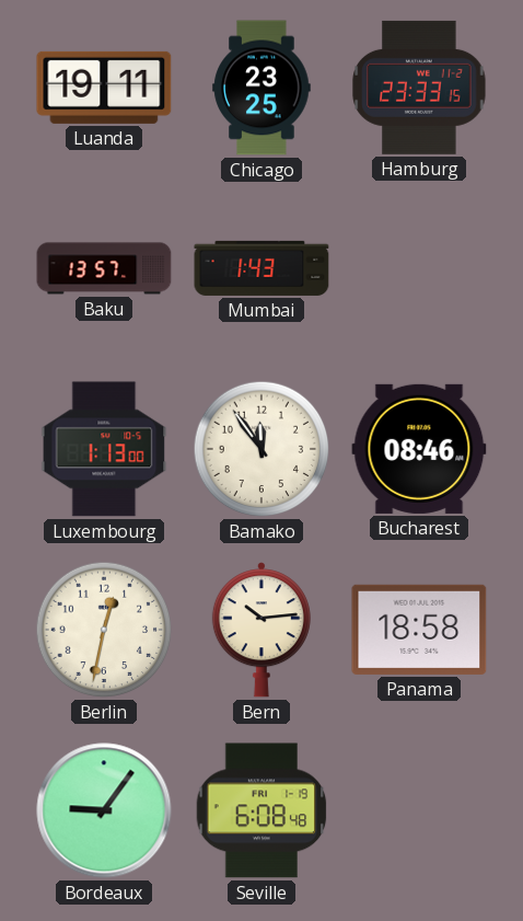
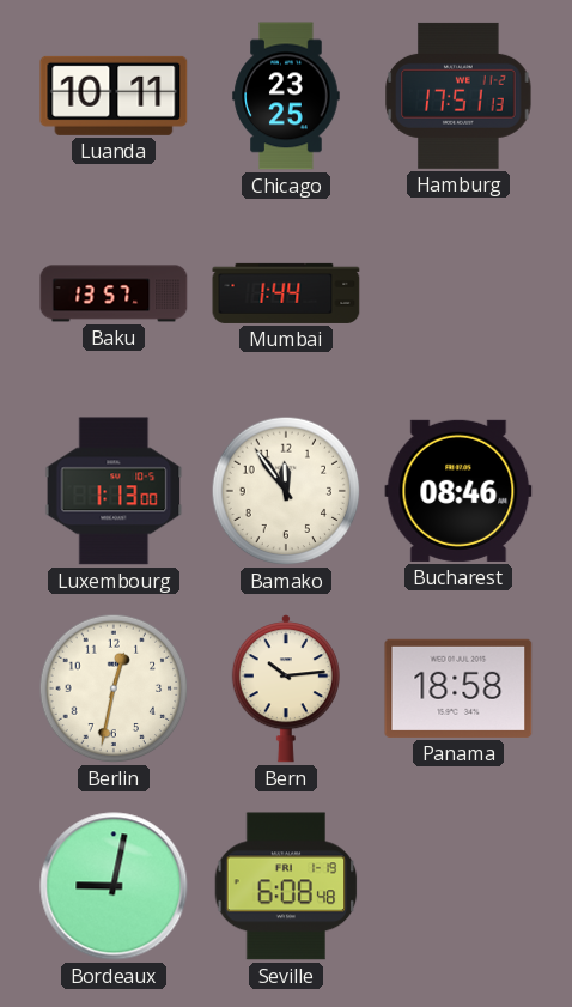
Luanda: 19:11 -> 10:11 (114, 96)
Hamburg: 23:33 -> 17:51 (458, 96)
Mumbai: 1:43 -> 1:44 (286, 293)
Bordeaux: 9:06 -> 9:02 (114, 886)
